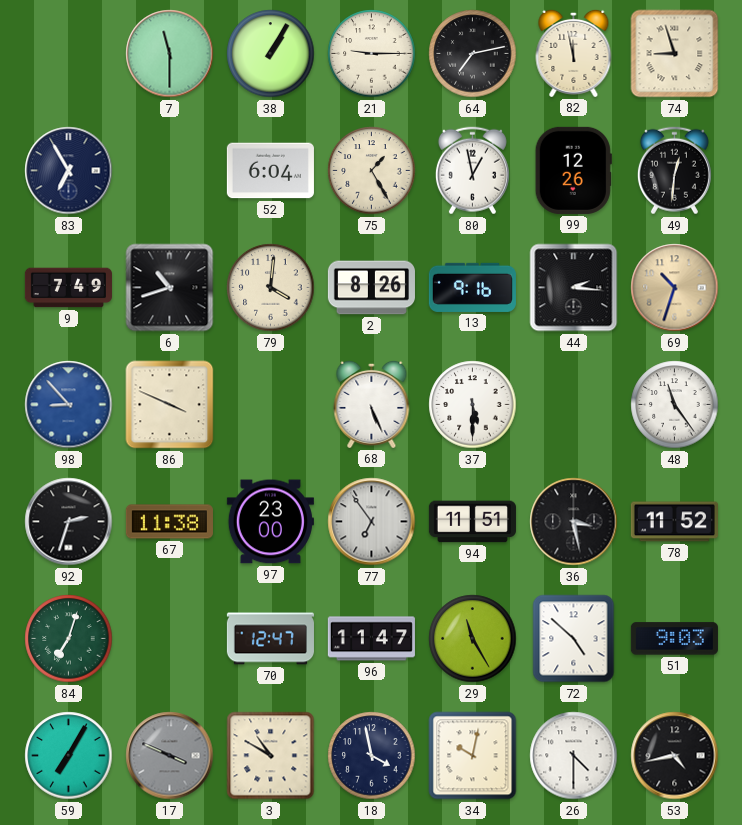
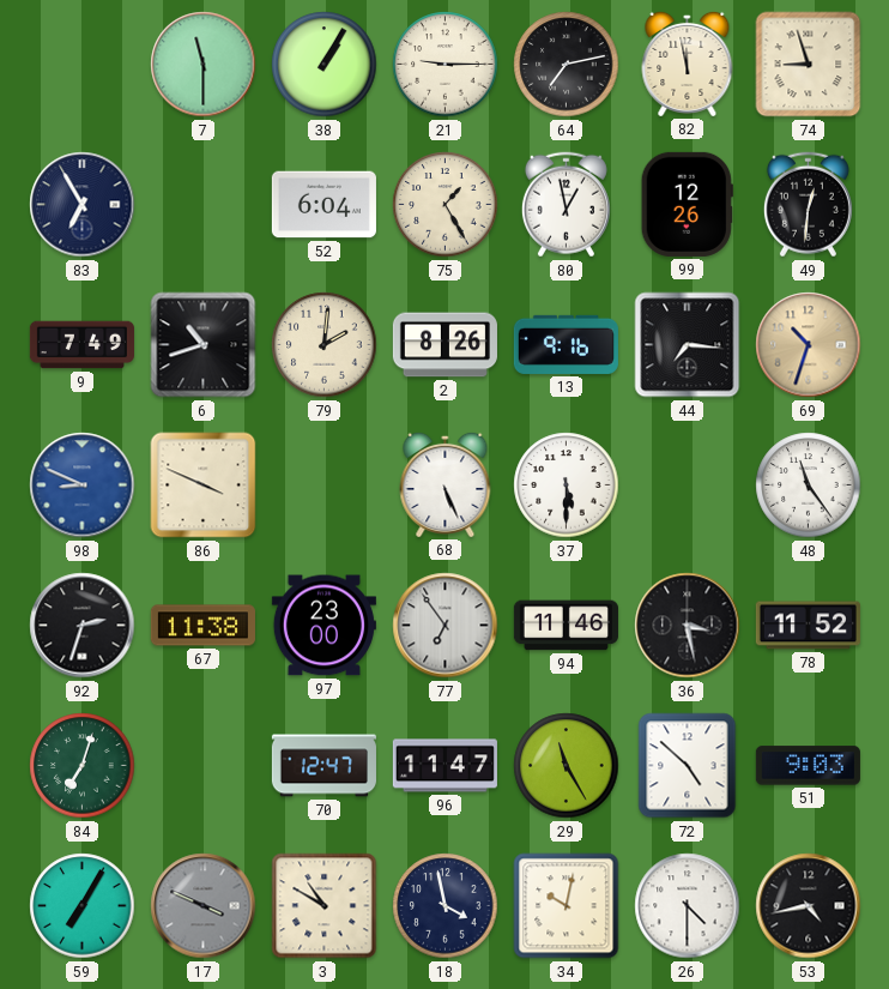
79: 4:01 -> 2:01 (325, 345)
44: 2:16 -> 7:16 (688, 345)
98: 8:53 -> 8:49 (83, 486)
94: 11:51 -> 11:46 (566, 626)
